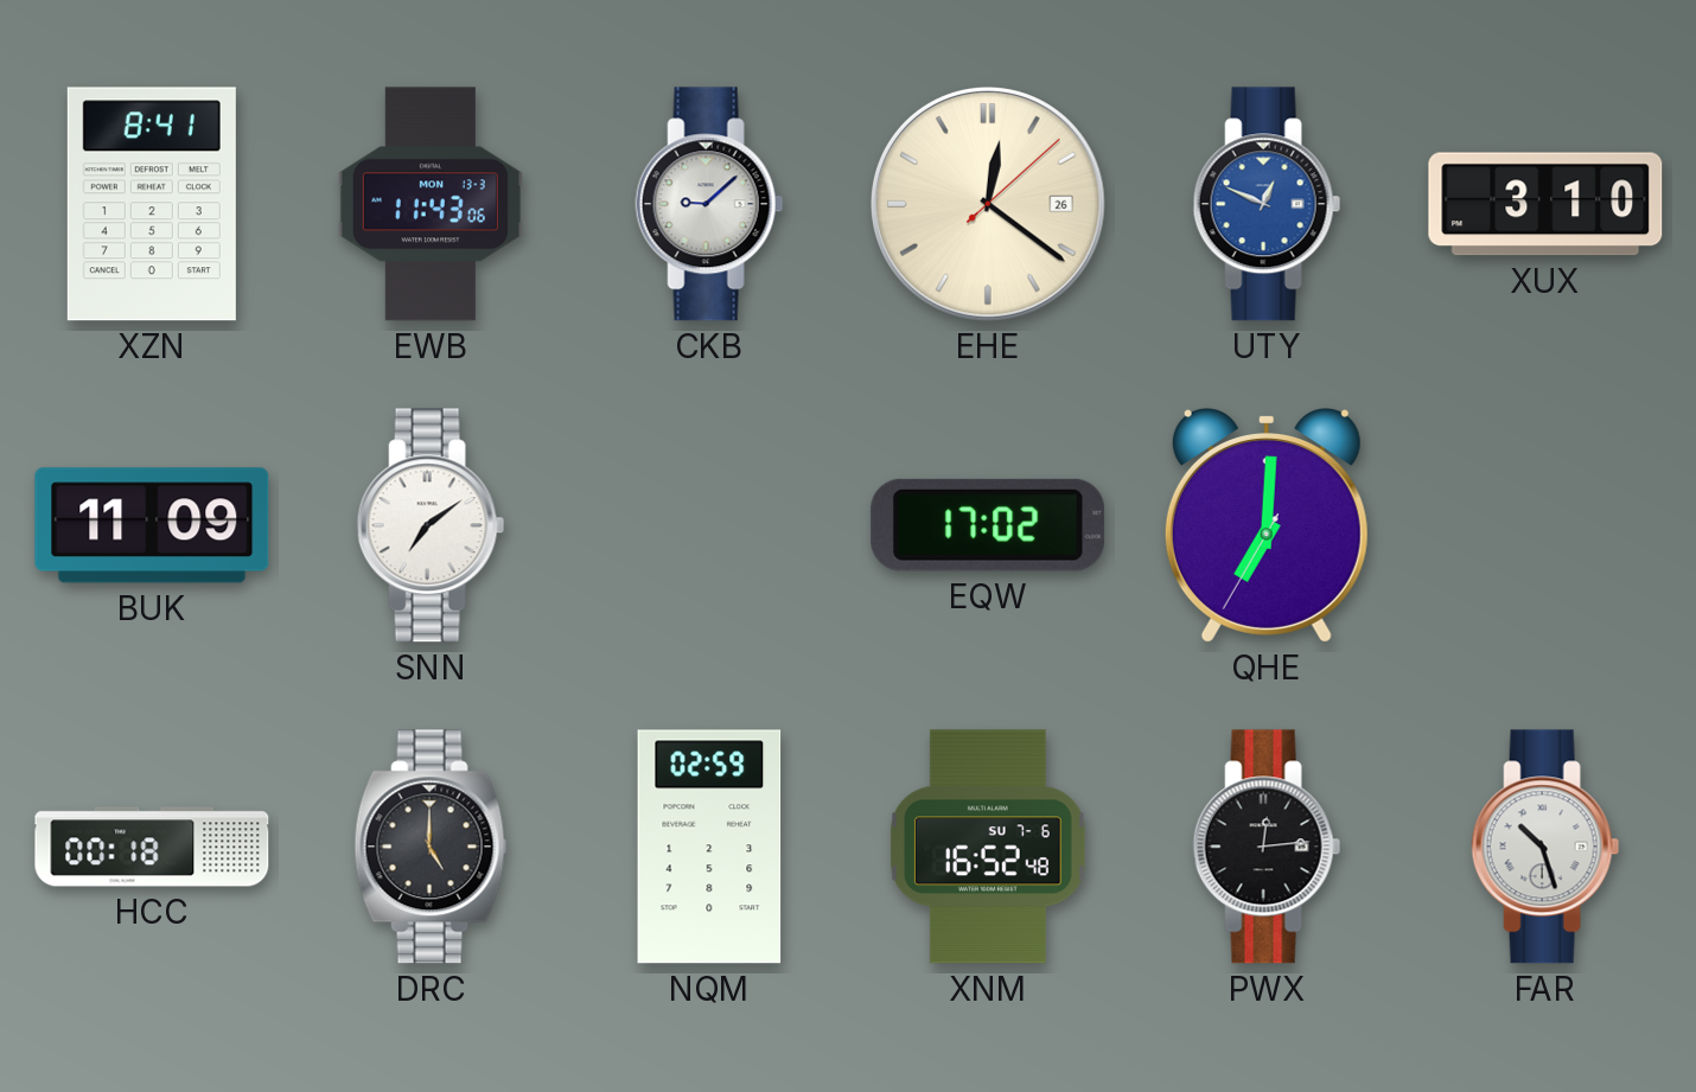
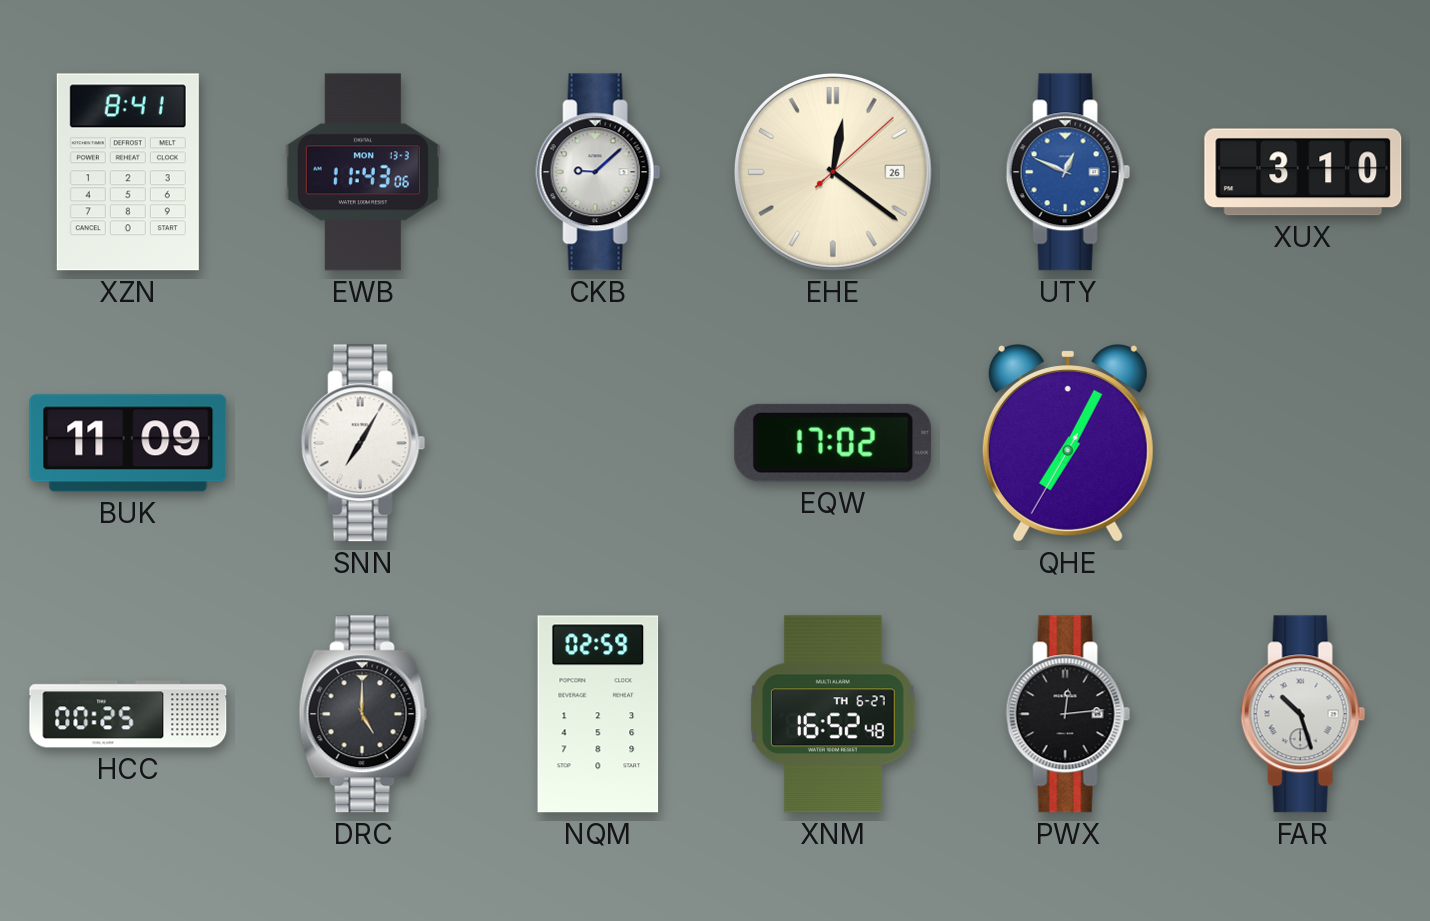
SNN: 7:09 -> 7:05 (363, 443)
QHE: 7:00 -> 7:04 (1068, 443)
HCC: 00:18 -> 00:25 (128, 714)
XNM date: SU 7-6 -> TH 6-27 (833, 714)
